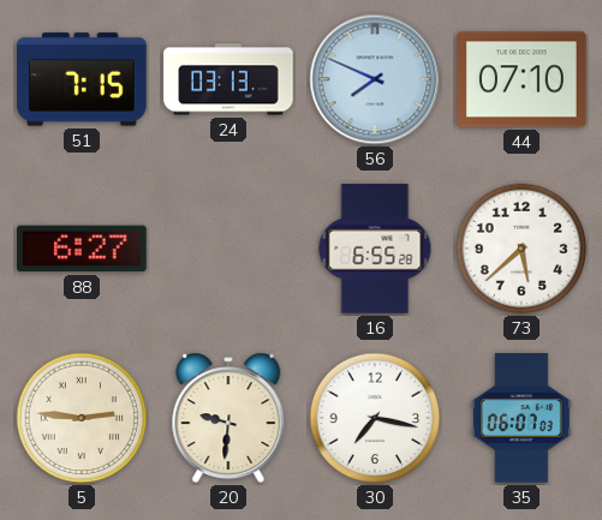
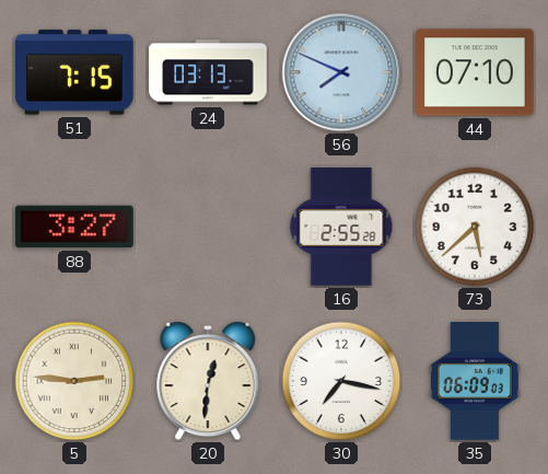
88: 6:27 -> 3:27 (74, 227)
16: 6:55 -> 2:55 (341, 227)
20: 9:31 -> 12:31 (208, 381)
35: 06:07 -> 06:09 (475, 381)
